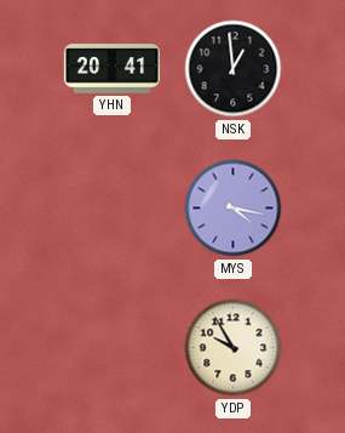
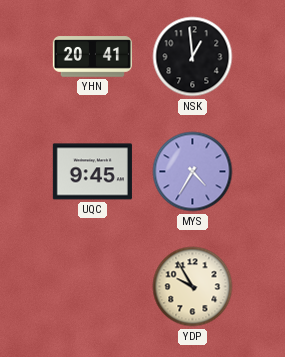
UQC: none -> 9:45 (92, 172)
MYS: 4:17 -> 4:35 (193, 172)
